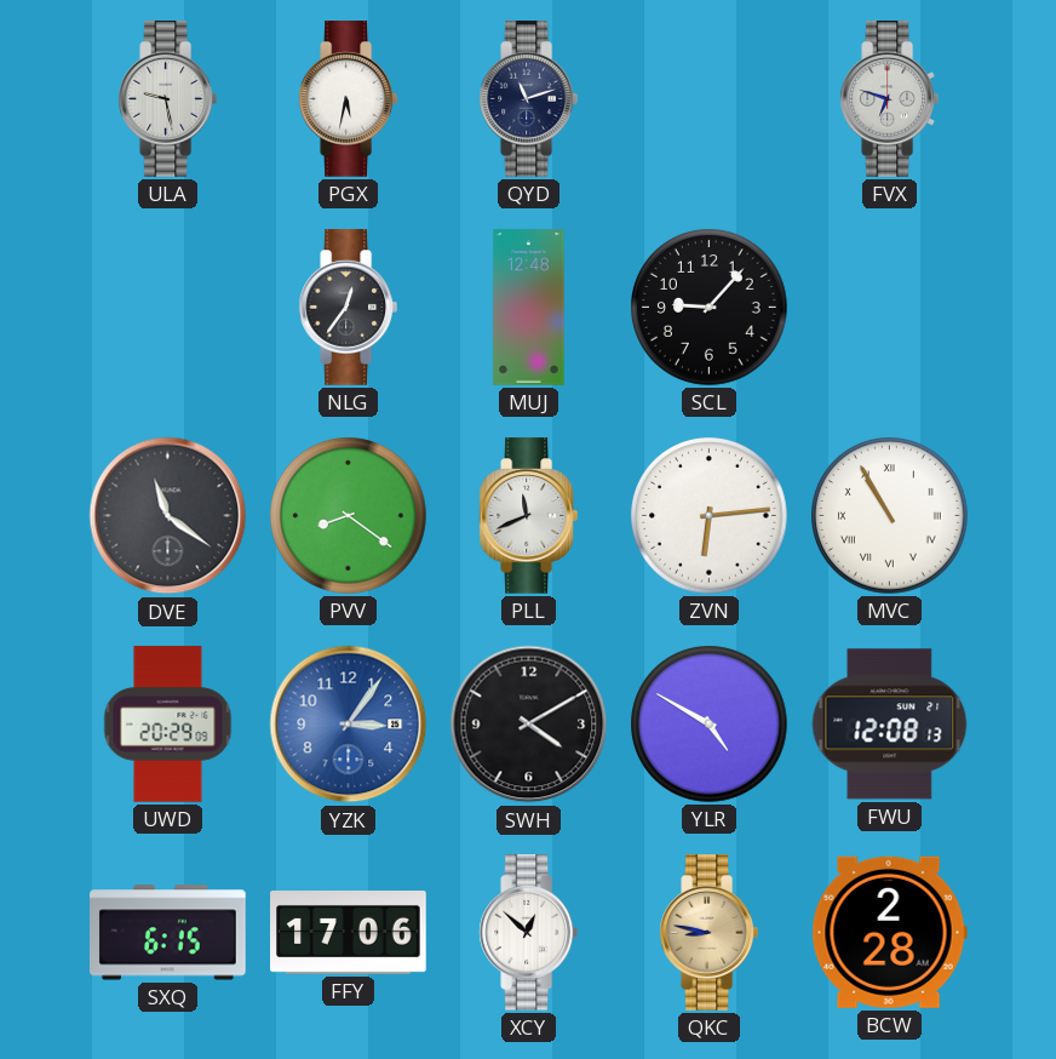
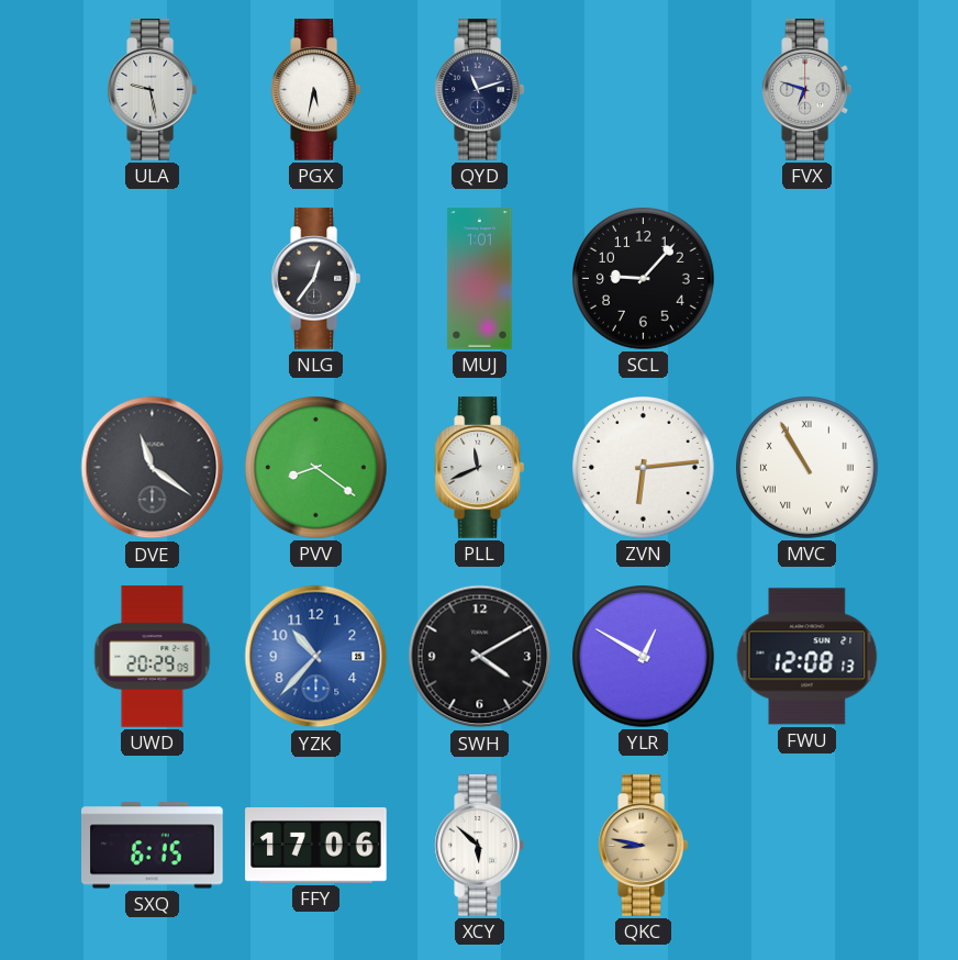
MUJ: 12:48 -> 1:01 (480, 279)
YZK: 3:06 -> 10:37 (316, 657)
YLR: 4:50 -> 12:50 (644, 657)
XCY: 12:52 -> 5:52 (479, 846)
BCW: 2:28 -> none (889, 932)
